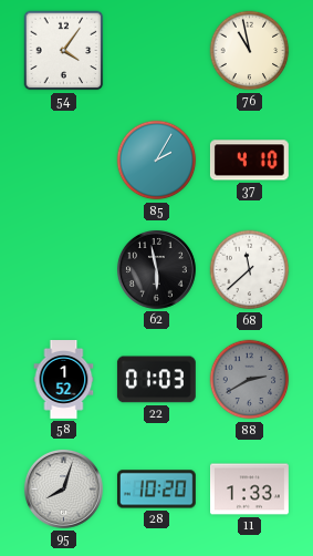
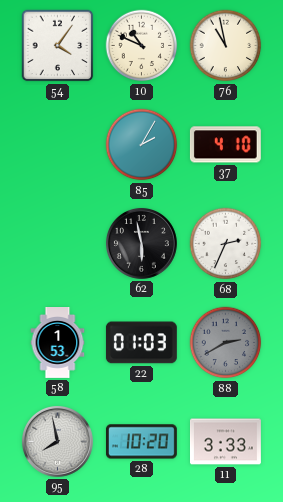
10: none -> 10:49 (142, 46)
68: 11:38 -> 2:34 (226, 244)
58: 1:52 -> 1:53 (58, 343)
95: 8:03 -> 7:58 (57, 441)
11: 1:33 -> 3:33 (226, 442)
